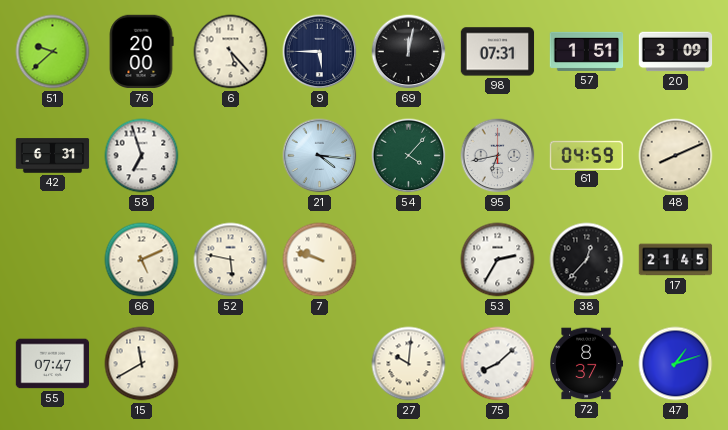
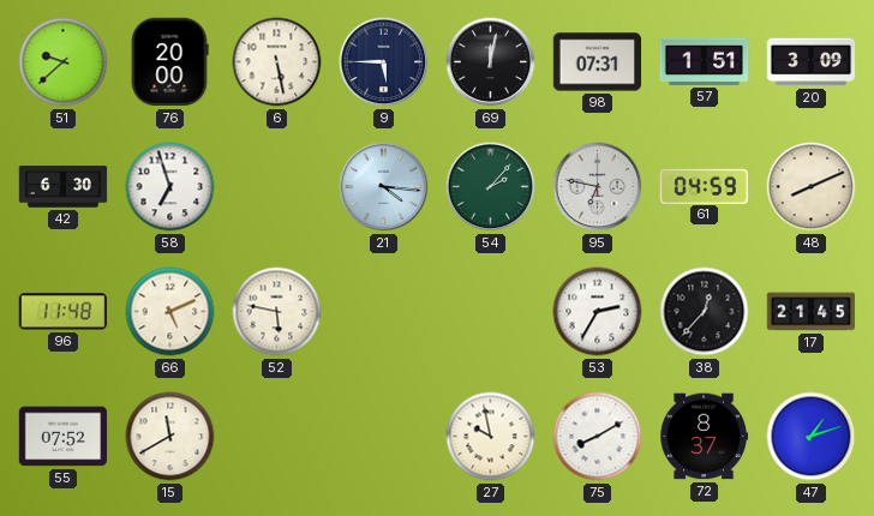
6: 5:23 -> 5:28 (277, 62)
42: 6:31 -> 6:30 (64, 187)
54: 4:07 -> 2:07 (491, 187)
95: 6:43 -> 6:47 (598, 187)
96: none -> 11:48 (62, 312)
7: 9:48 -> none (320, 260)
55: 07:47 -> 07:52 (64, 437)
27: 10:01 -> 9:58 (491, 437)
75: 8:08 -> 8:10 (598, 437)
